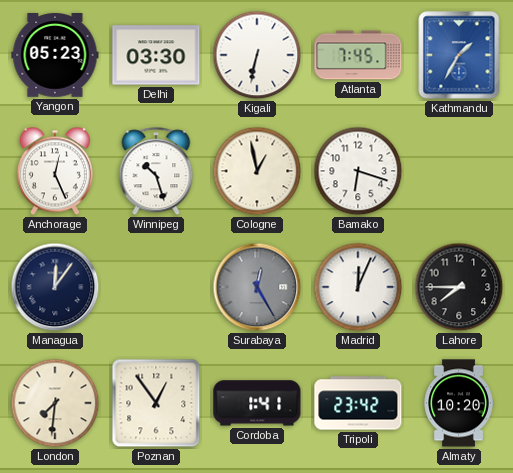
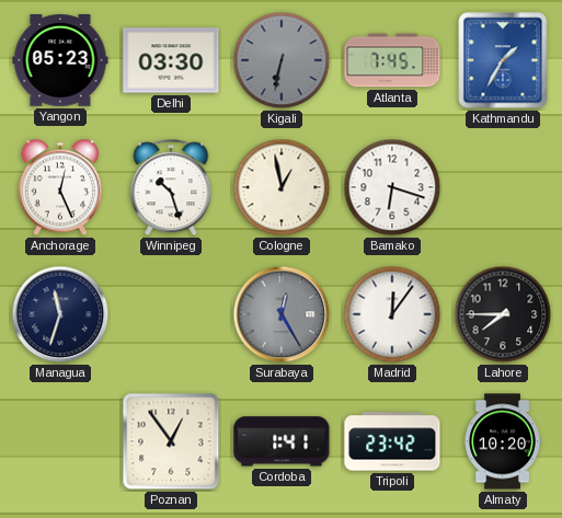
Kigali dial: white -> grey (282, 60)
Managua: 12:06 -> 11:33 (60, 314)
Madrid: 12:04 -> 12:06 (392, 314)
London: 7:31 -> none (55, 403)
